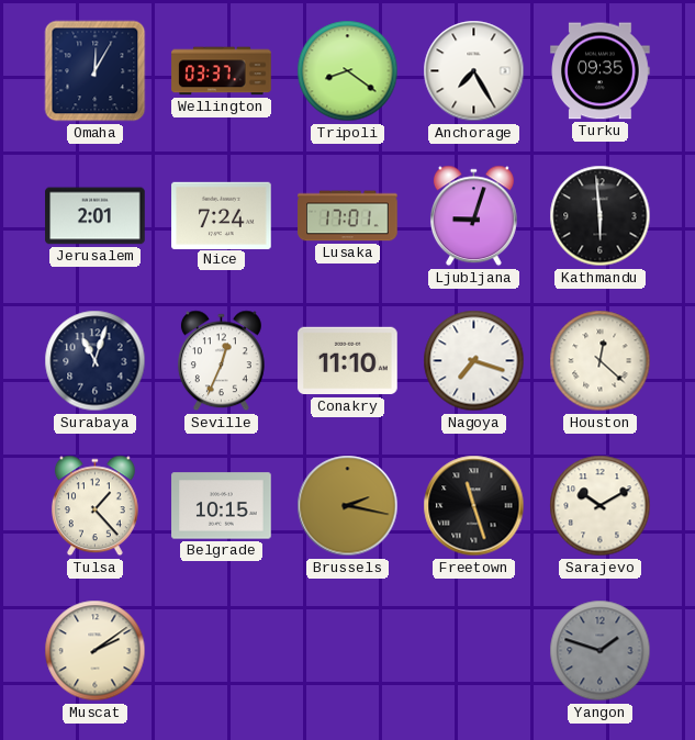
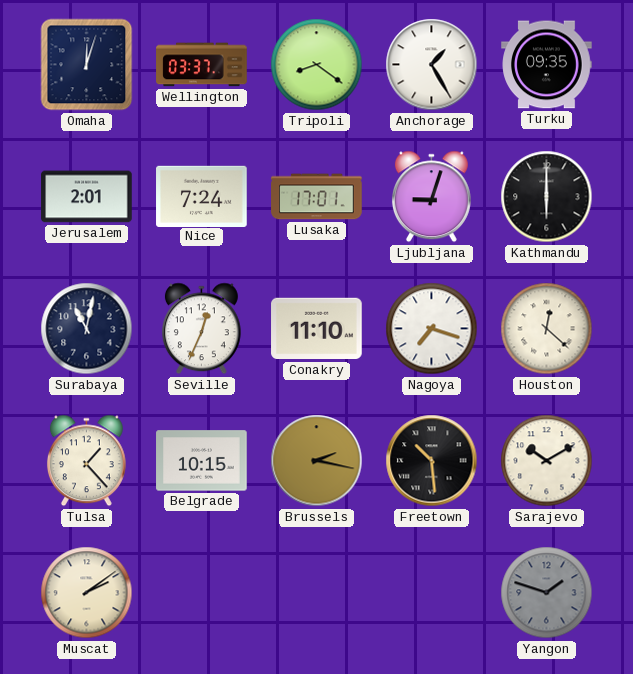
Omaha: 12:05 -> 12:03 (87, 65)
Anchorage: 7:25 -> 1:25 (432, 65)
Kathmandu: 5:59 -> 6:00 (547, 197)
Surabaya: 11:03 -> 11:02 (87, 329)
Freetown: 11:27 -> 10:29 (432, 461)
